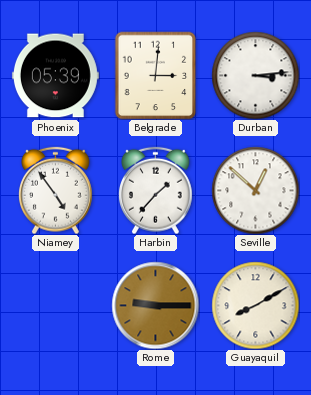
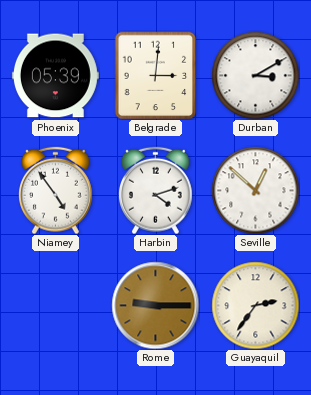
Durban: 3:14 -> 3:10 (255, 75)
Harbin: 1:37 -> 4:12 (156, 190)
Guayaquil: 8:10 -> 2:36 (255, 305)
